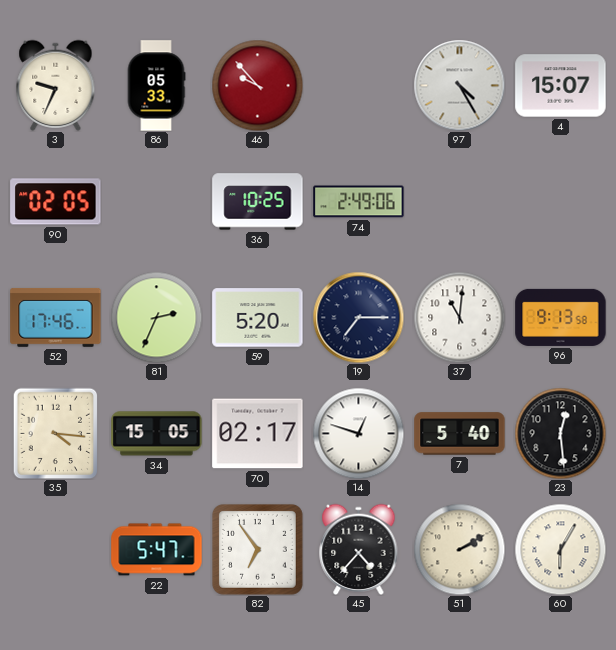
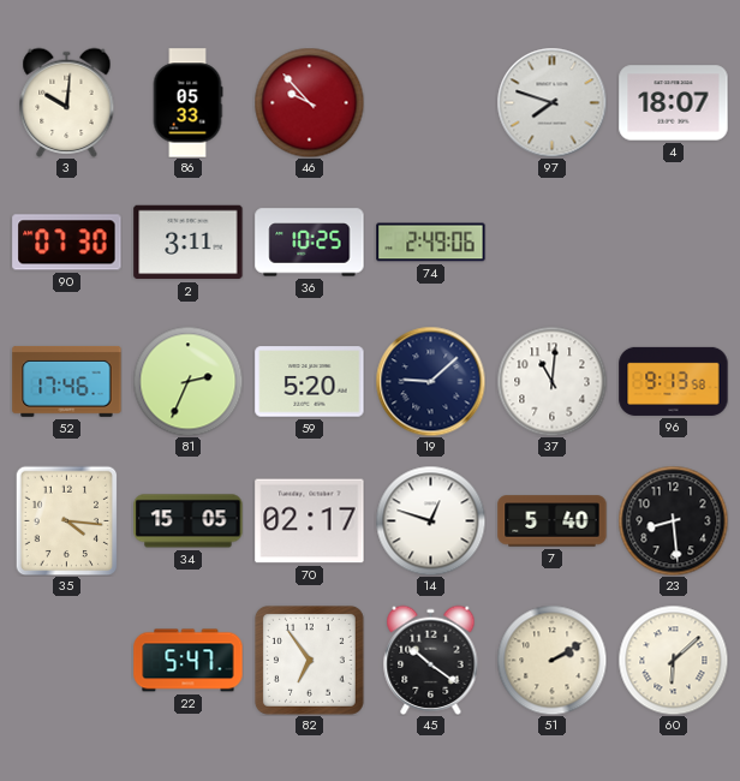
3: 9:34 -> 10:01 (67, 102)
97: 4:25 -> 7:48 (551, 102)
4: 15:07 -> 18:07 (674, 103)
90: 02:05 -> 07:30 (67, 243)
2: none -> 3:11 (189, 243)
19: 7:15 -> 9:08 (430, 381)
23: 12:29 -> 8:29 (673, 520)
45: 4:37 -> 10:21 (431, 660)
60: 6:05 -> 6:08 (673, 660)
